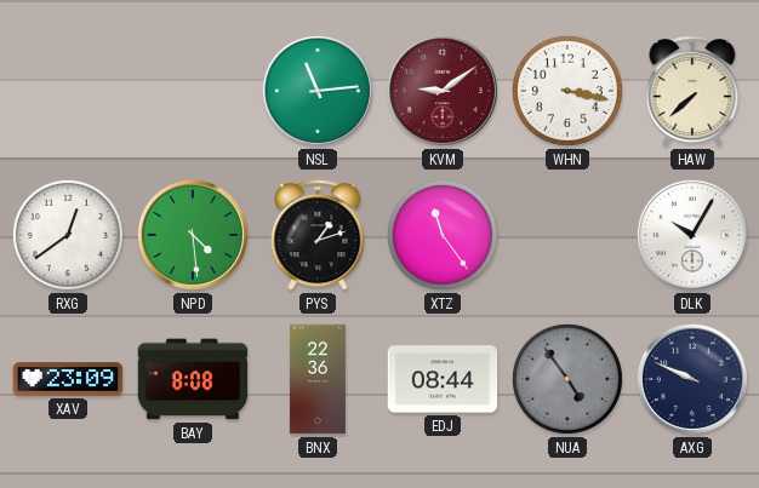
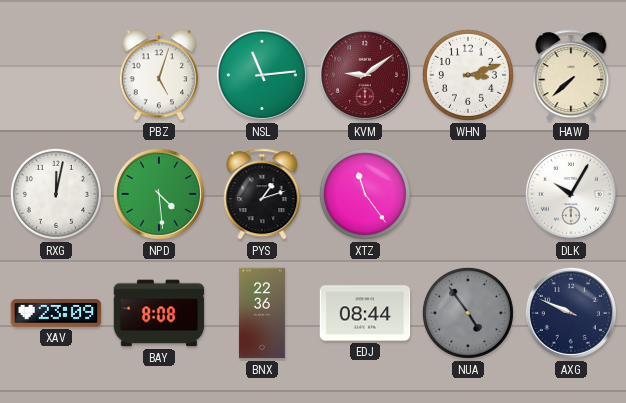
PBZ: none -> 5:03 (159, 75)
WHN: 3:17 -> 3:12 (468, 75)
RXG: 12:39 -> 12:02 (56, 194)
